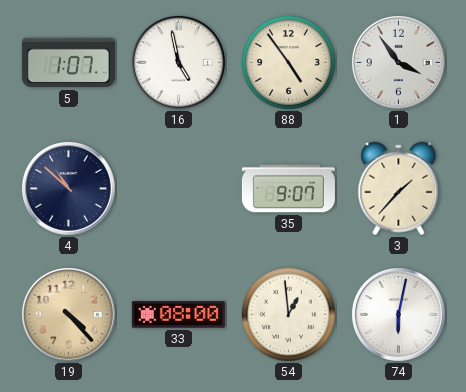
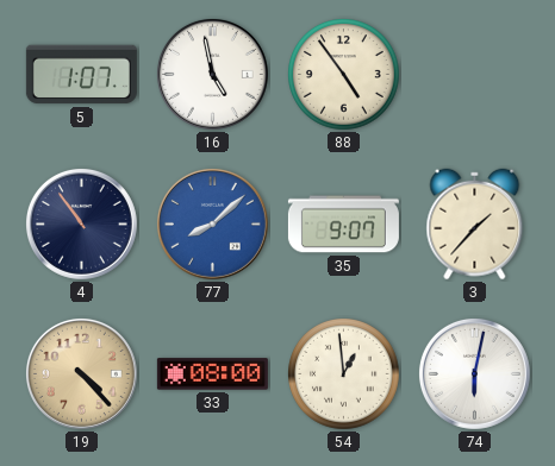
1: 3:54 -> none (398, 62)
4: 10:52 -> 10:54 (81, 223)
77: none -> 8:08 (212, 223)
